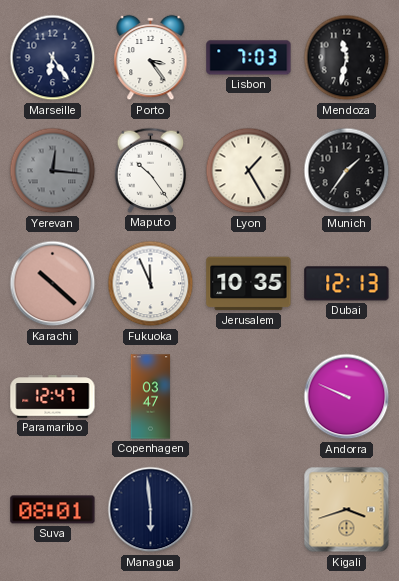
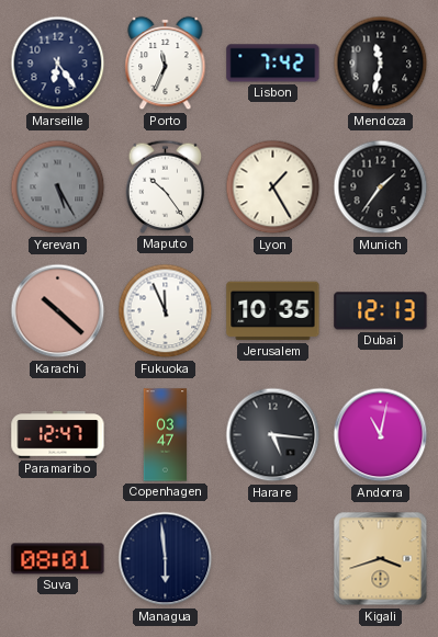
Porto: 3:24 -> 11:34 (166, 64)
Lisbon: 7:03 -> 7:42 (273, 64)
Yerevan: 12:16 -> 5:25 (58, 187)
Harare: none -> 5:16 (273, 435)
Andorra: 9:49 -> 11:02 (381, 435)
